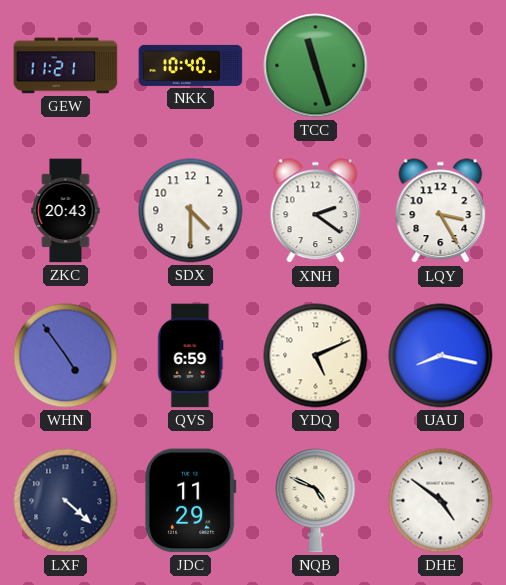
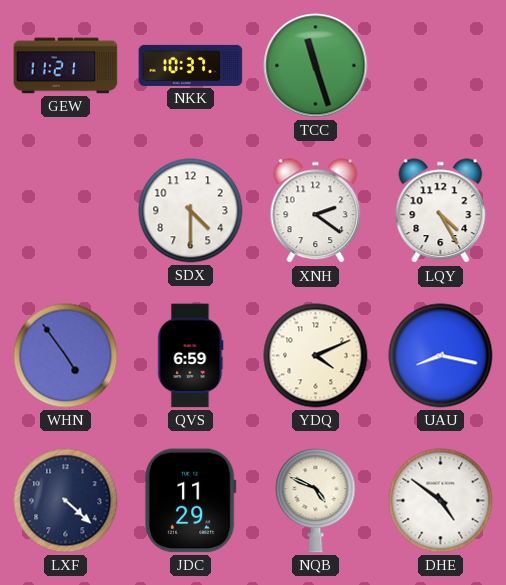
NKK: 10:40 -> 10:37 (191, 65)
ZKC: 20:43 -> none (66, 211)
LQY: 3:25 -> 4:25 (441, 211)
YDQ: 5:11 -> 4:11 (316, 356)
